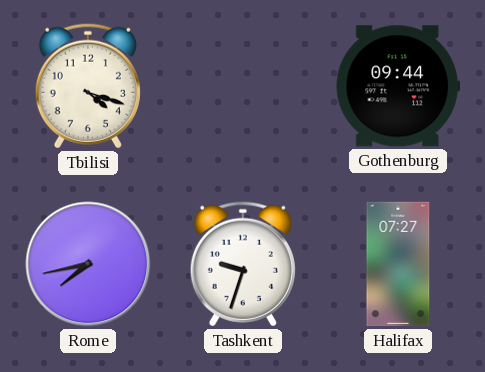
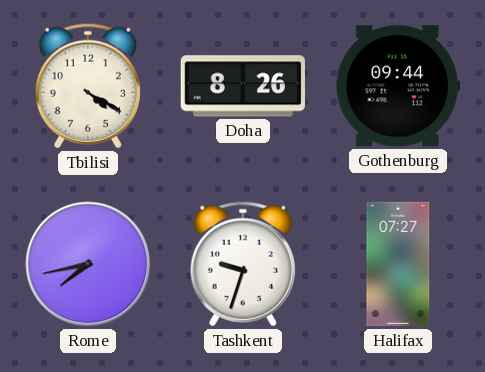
Tbilisi: 4:18 -> 4:20 (88, 86)
Doha: none -> 8:26 (242, 86)
